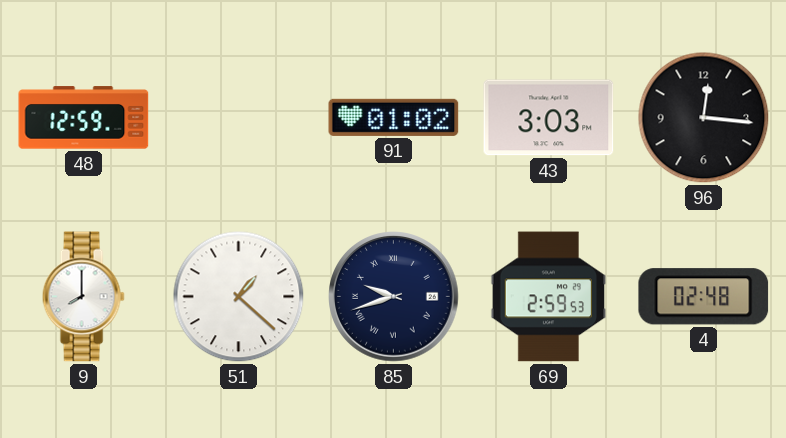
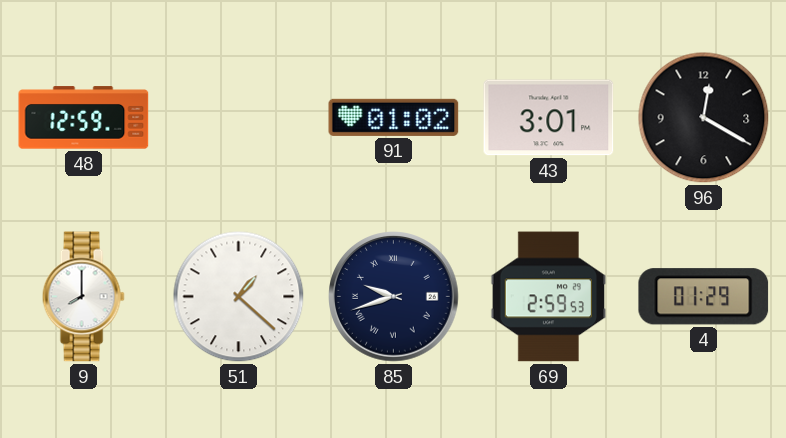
43: 3:03 -> 3:01 (549, 118)
96: 12:16 -> 12:20 (704, 118)
4: 02:48 -> 01:29 (704, 297)
